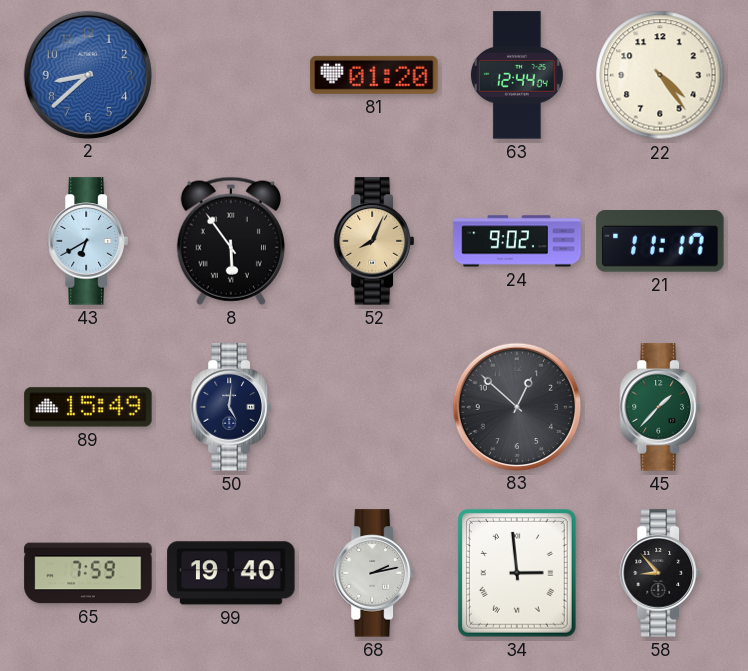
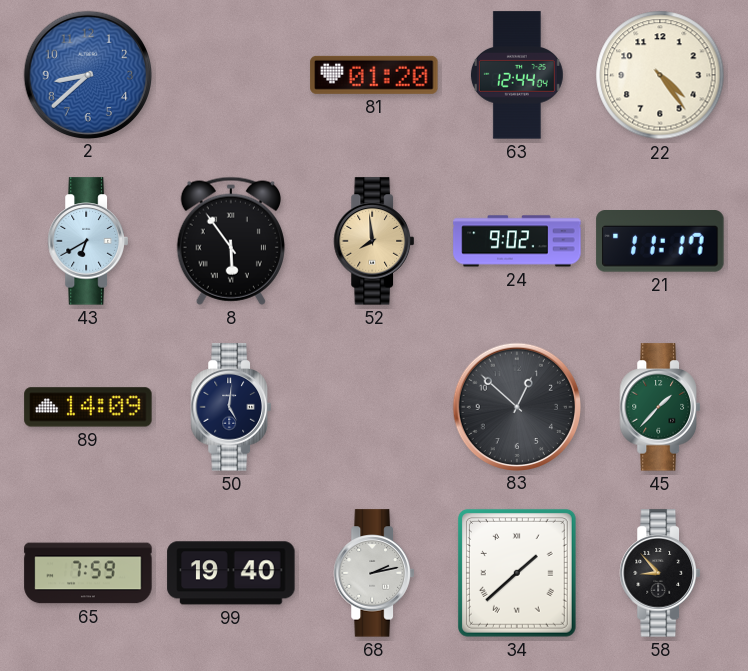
52: 8:04 -> 7:59 (374, 241)
89: 15:49 -> 14:09 (88, 407)
34: 2:59 -> 1:38 (517, 573)
